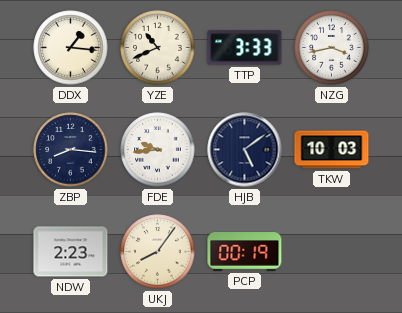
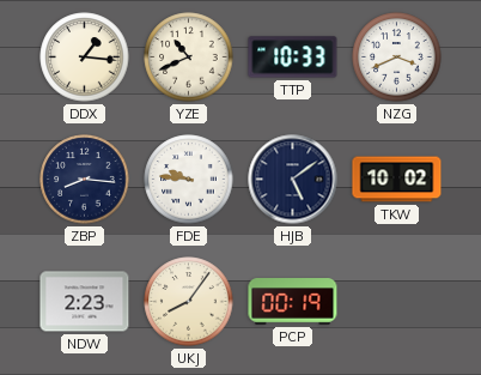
TTP: 3:33 -> 10:33 (293, 58)
NZG: 3:43 -> 3:41 (397, 58)
FDE: 9:44 -> 9:46 (189, 180)
TKW: 10:03 -> 10:02 (397, 180)
